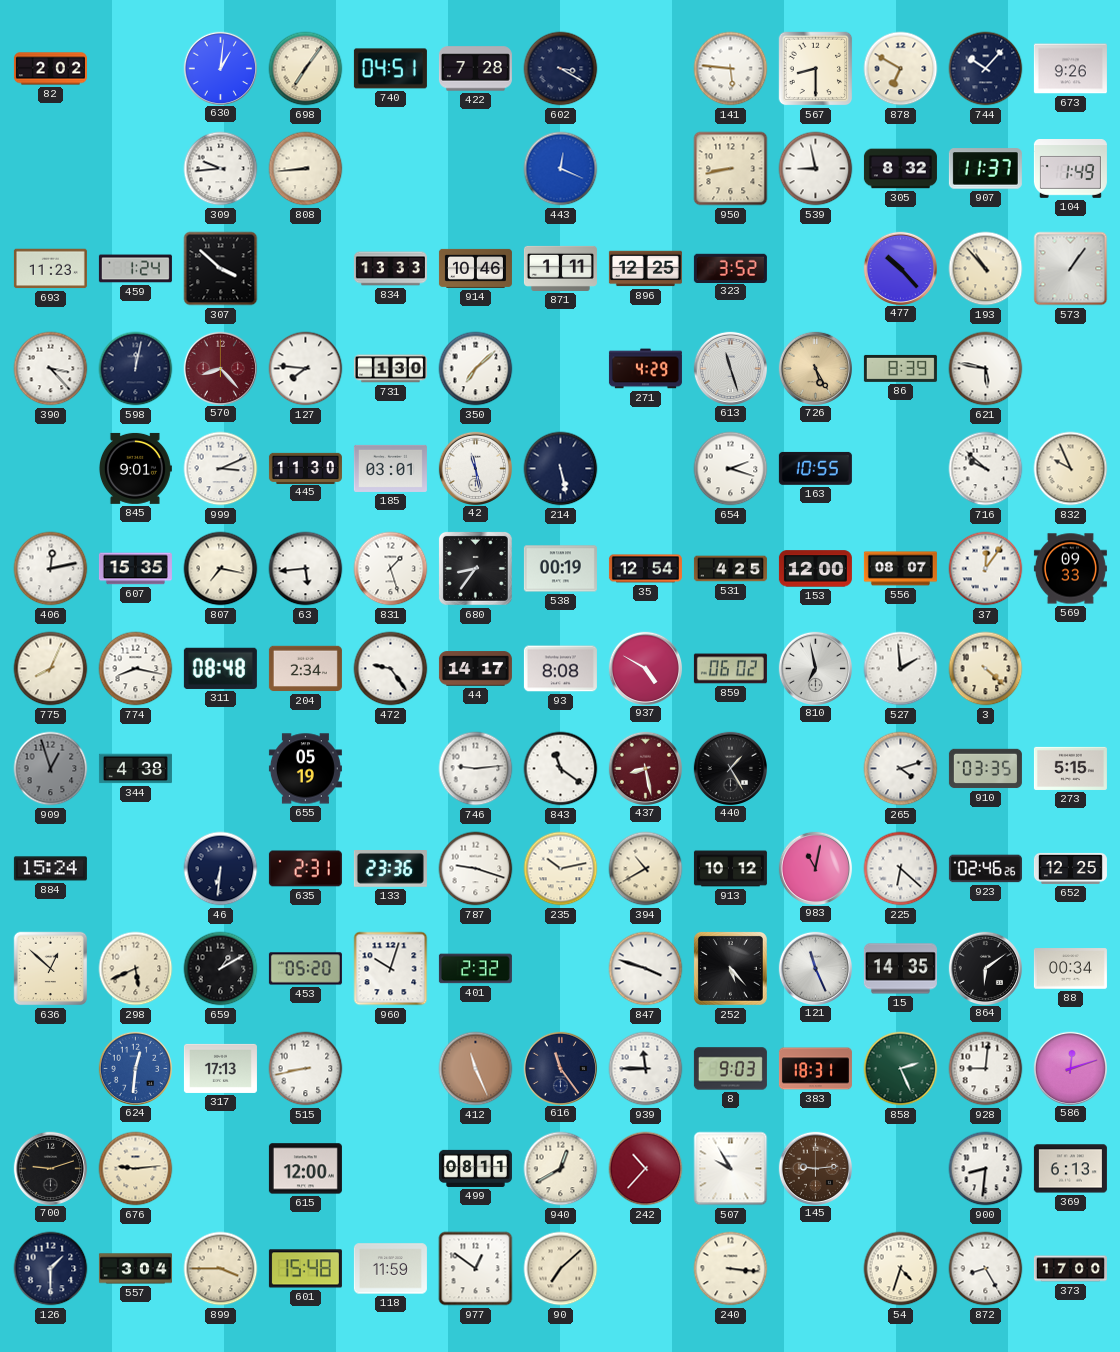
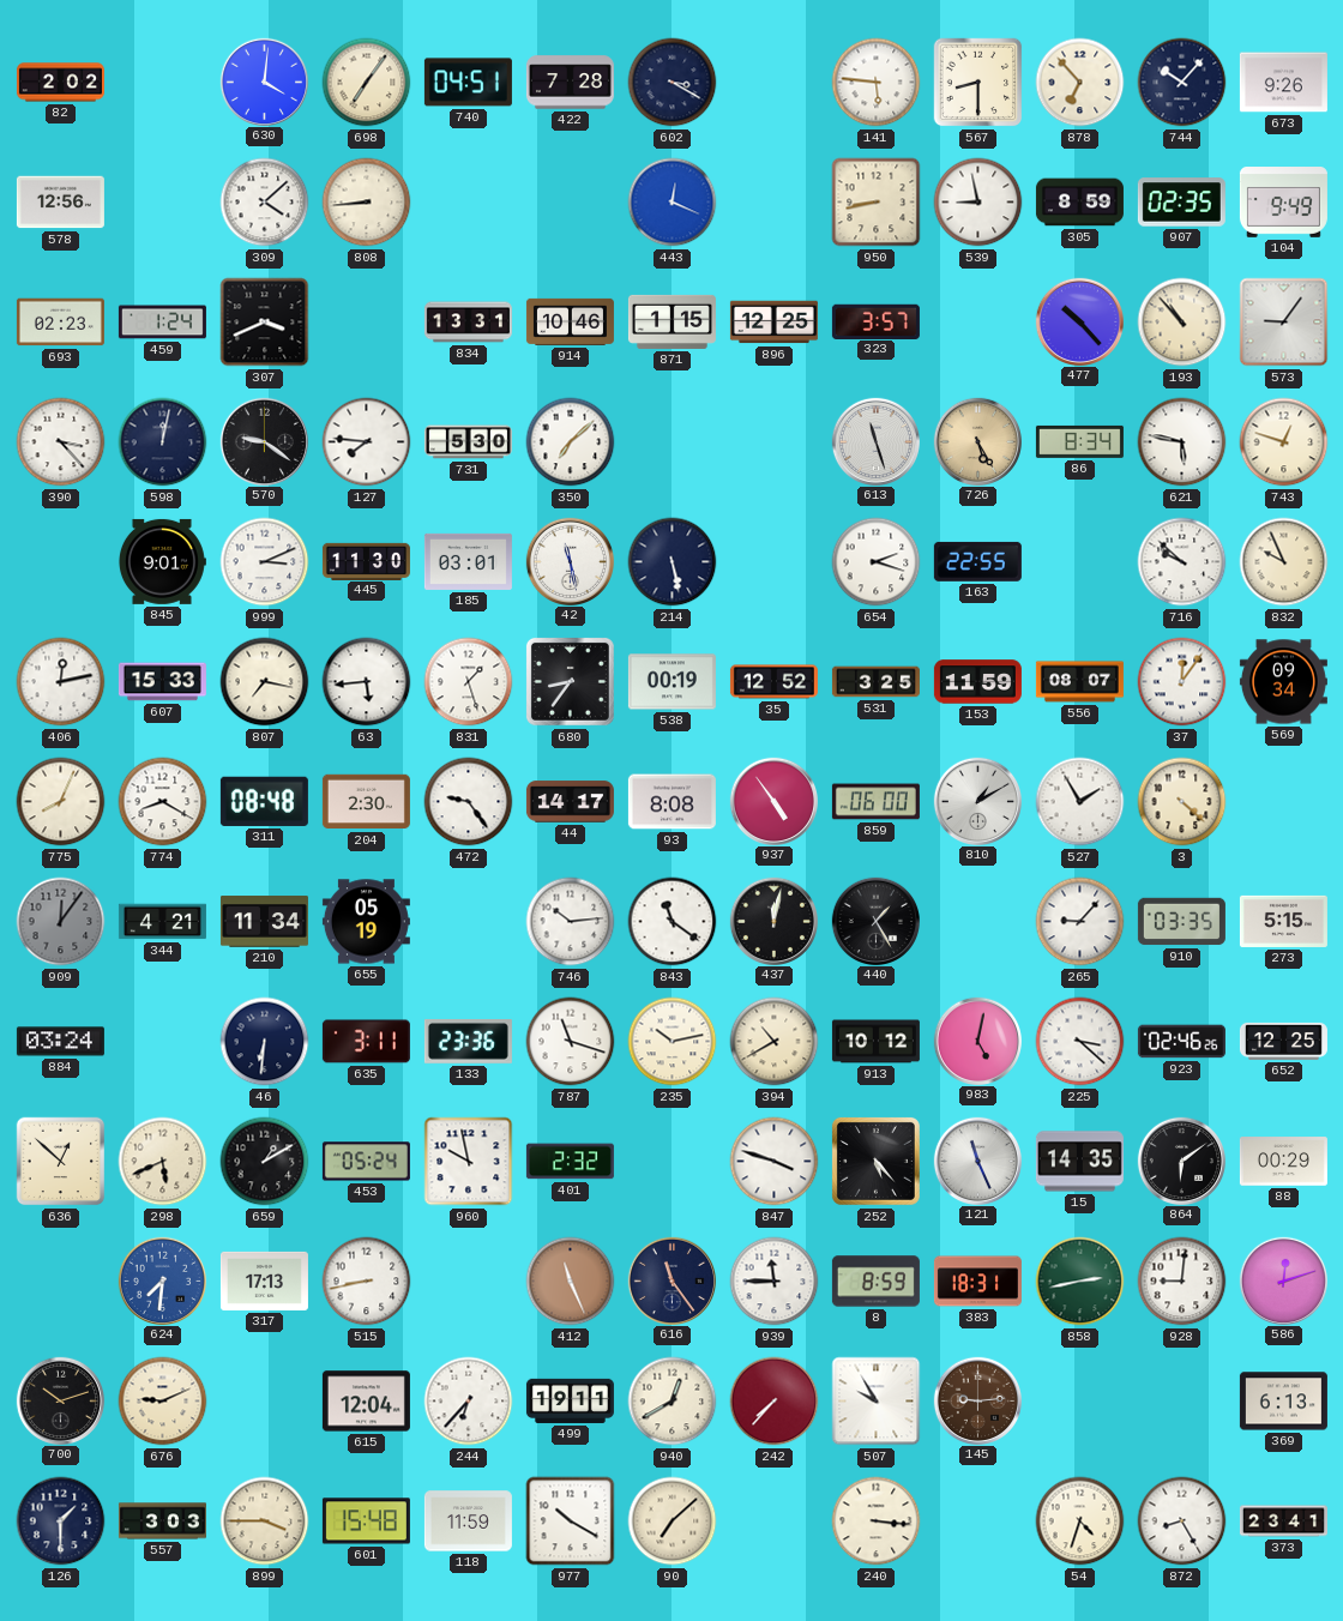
630: 1:01 -> 4:01 (264, 82)
878: 6:50 -> 6:53 (1080, 83)
578: none -> 12:56 (60, 203)
309: 9:44 -> 4:08 (265, 203)
305: 8:32 -> 8:59 (1079, 203)
907: 11:37 -> 02:35 (1181, 203)
104: 1:49 -> 9:49 (1283, 203)
693: 11:23 -> 02:23 (60, 323)
307: 3:52 -> 3:41 (265, 323)
834: 13:33 -> 13:31 (468, 323)
871: 1:11 -> 1:15 (671, 321)
323: 3:52 -> 3:57 (875, 321)
573: 1:06 -> 9:06 (1284, 323)
570: 8:23 -> 9:21 (264, 441)
570 dial: burgundy -> black (264, 441)
731: 1:30 -> 5:30 (468, 442)
271: 4:29 -> none (645, 369)
86: 8:39 -> 8:34 (1079, 441)
743: none -> 12:48 (1284, 442)
163: 10:55 -> 22:55 (977, 561)
607: 15:35 -> 15:33 (162, 682)
35: 12:54 -> 12:52 (773, 682)
531: 4:25 -> 3:25 (875, 682)
153: 12:00 -> 11:59 (977, 682)
569: 09:33 -> 09:34 (1283, 682)
774: 8:17 -> 8:20 (163, 802)
204: 2:34 -> 2:30 (366, 802)
937: 4:50 -> 4:54 (773, 801)
859: 06:02 -> 06:00 (875, 802)
810: 6:58 -> 1:10 (977, 801)
527: 1:59 -> 1:55 (1080, 802)
909: 12:57 -> 12:06 (61, 922)
344: 4:38 -> 4:21 (162, 922)
210: none -> 11:34 (264, 922)
746: 9:14 -> 10:14 (571, 922)
437: 8:28 -> 12:02 (773, 921)
437 dial: burgundy -> black (773, 921)
265: 4:12 -> 9:07 (1080, 922)
884: 15:24 -> 03:24 (60, 1042)
635: 2:31 -> 3:11 (366, 1042)
787: 9:18 -> 11:18 (571, 1042)
983: 11:02 -> 5:02 (977, 1041)
225: 6:22 -> 3:22 (1080, 1042)
453: 05:20 -> 05:24 (366, 1162)
960: 10:03 -> 9:58 (469, 1162)
88: 00:34 -> 00:29 (1283, 1162)
624: 12:31 -> 7:31 (162, 1280)
8: 9:03 -> 8:59 (875, 1282)
858: 2:26 -> 2:43 (1080, 1282)
700: 9:12 -> 10:12 (60, 1400)
676: 9:14 -> 9:11 (163, 1402)
615: 12:00 -> 12:04 (366, 1402)
244: none -> 6:37 (469, 1402)
499: 08:11 -> 19:11 (570, 1400)
242: 10:37 -> 7:37 (775, 1402)
900: 8:31 -> none (986, 1169)
557: 3:04 -> 3:03 (162, 1521)
977: 12:51 -> 10:20 (571, 1521)
373: 17:00 -> 23:41 (1283, 1521)
